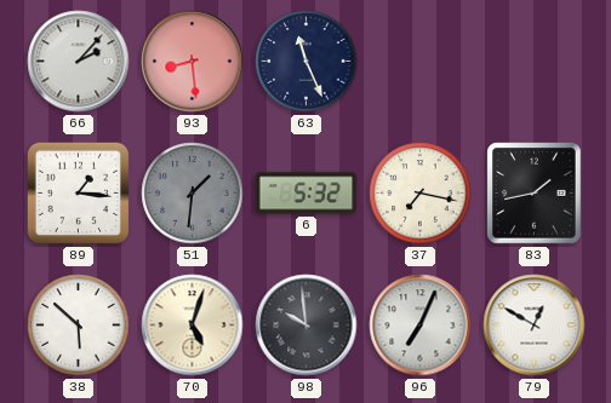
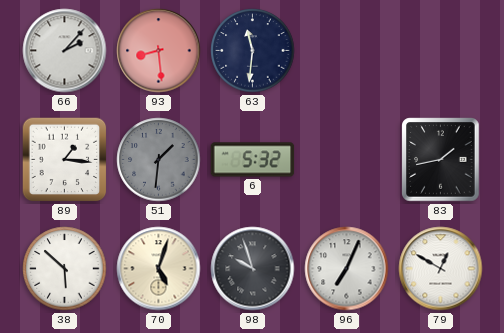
63: 11:26 -> 11:31 (253, 51)
37: 7:17 -> none (421, 194)
98: 9:59 -> 9:57 (253, 269)
